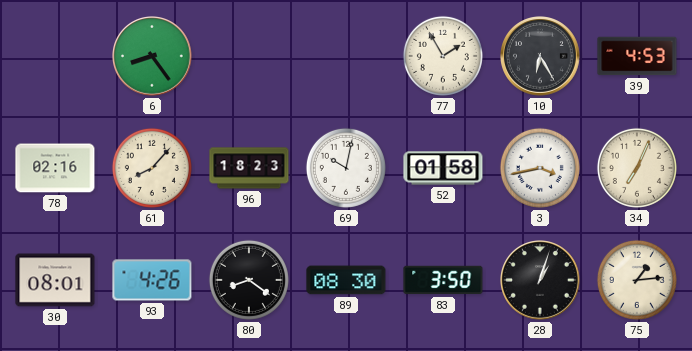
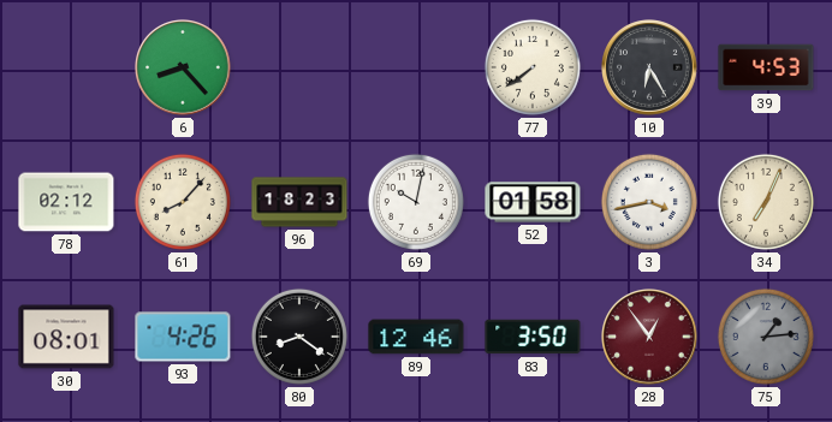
6: 8:24 -> 8:23 (184, 69)
77: 1:55 -> 7:39 (533, 67)
78: 02:16 -> 02:12 (66, 202)
89: 08:30 -> 12:46 (416, 337)
28: 1:03 -> 12:54 (650, 338)
28 dial: black -> burgundy (650, 338)
75 dial: cream -> grey (766, 337)
